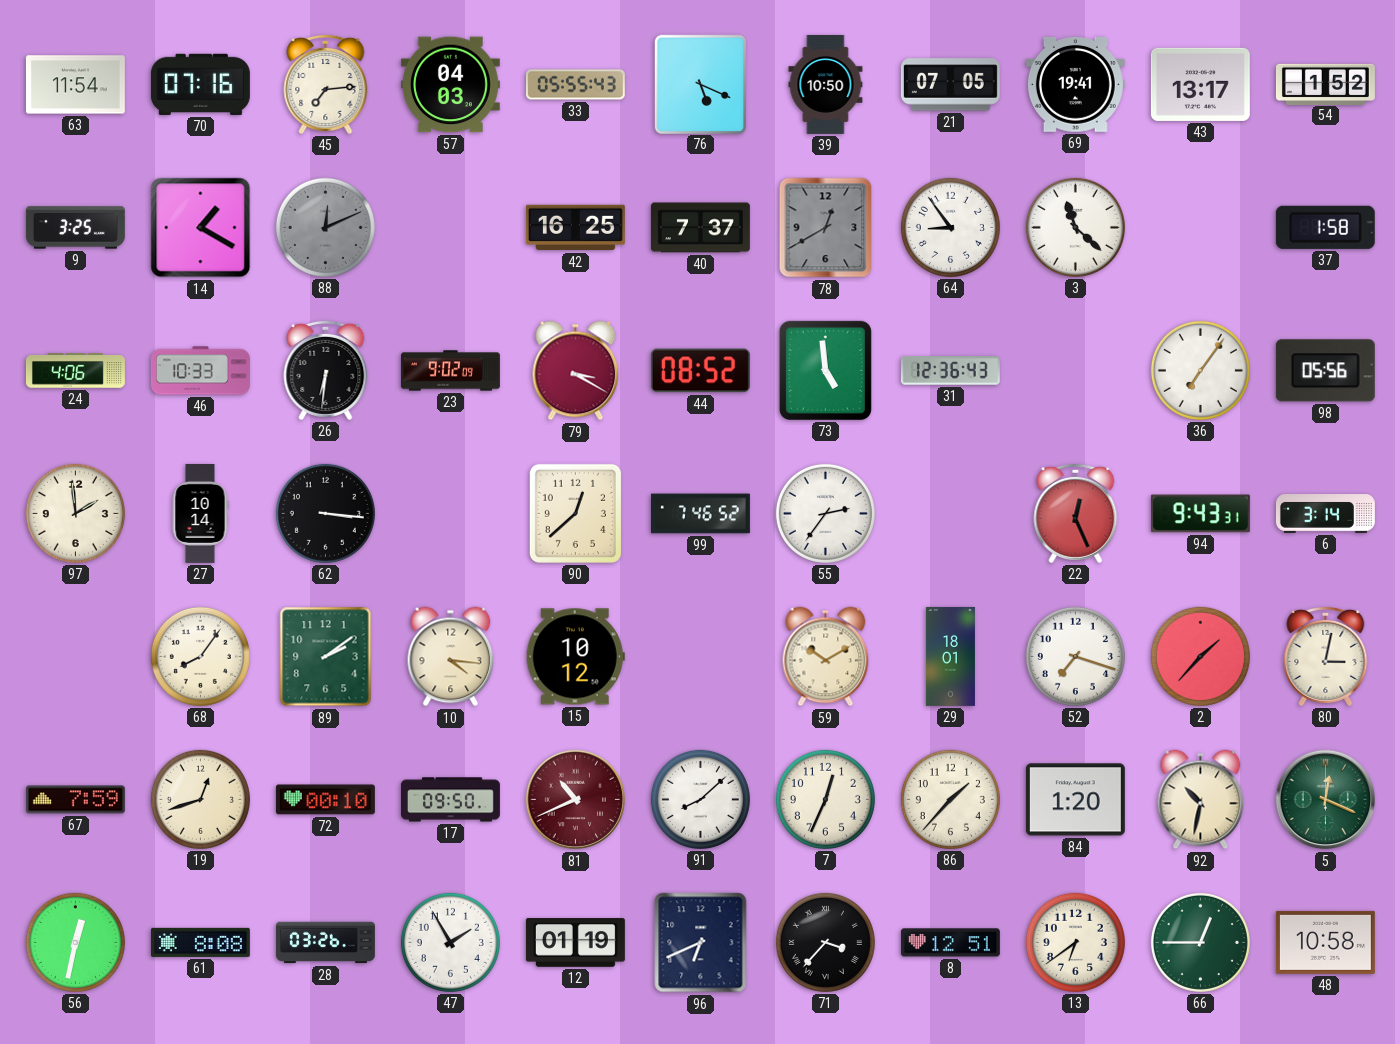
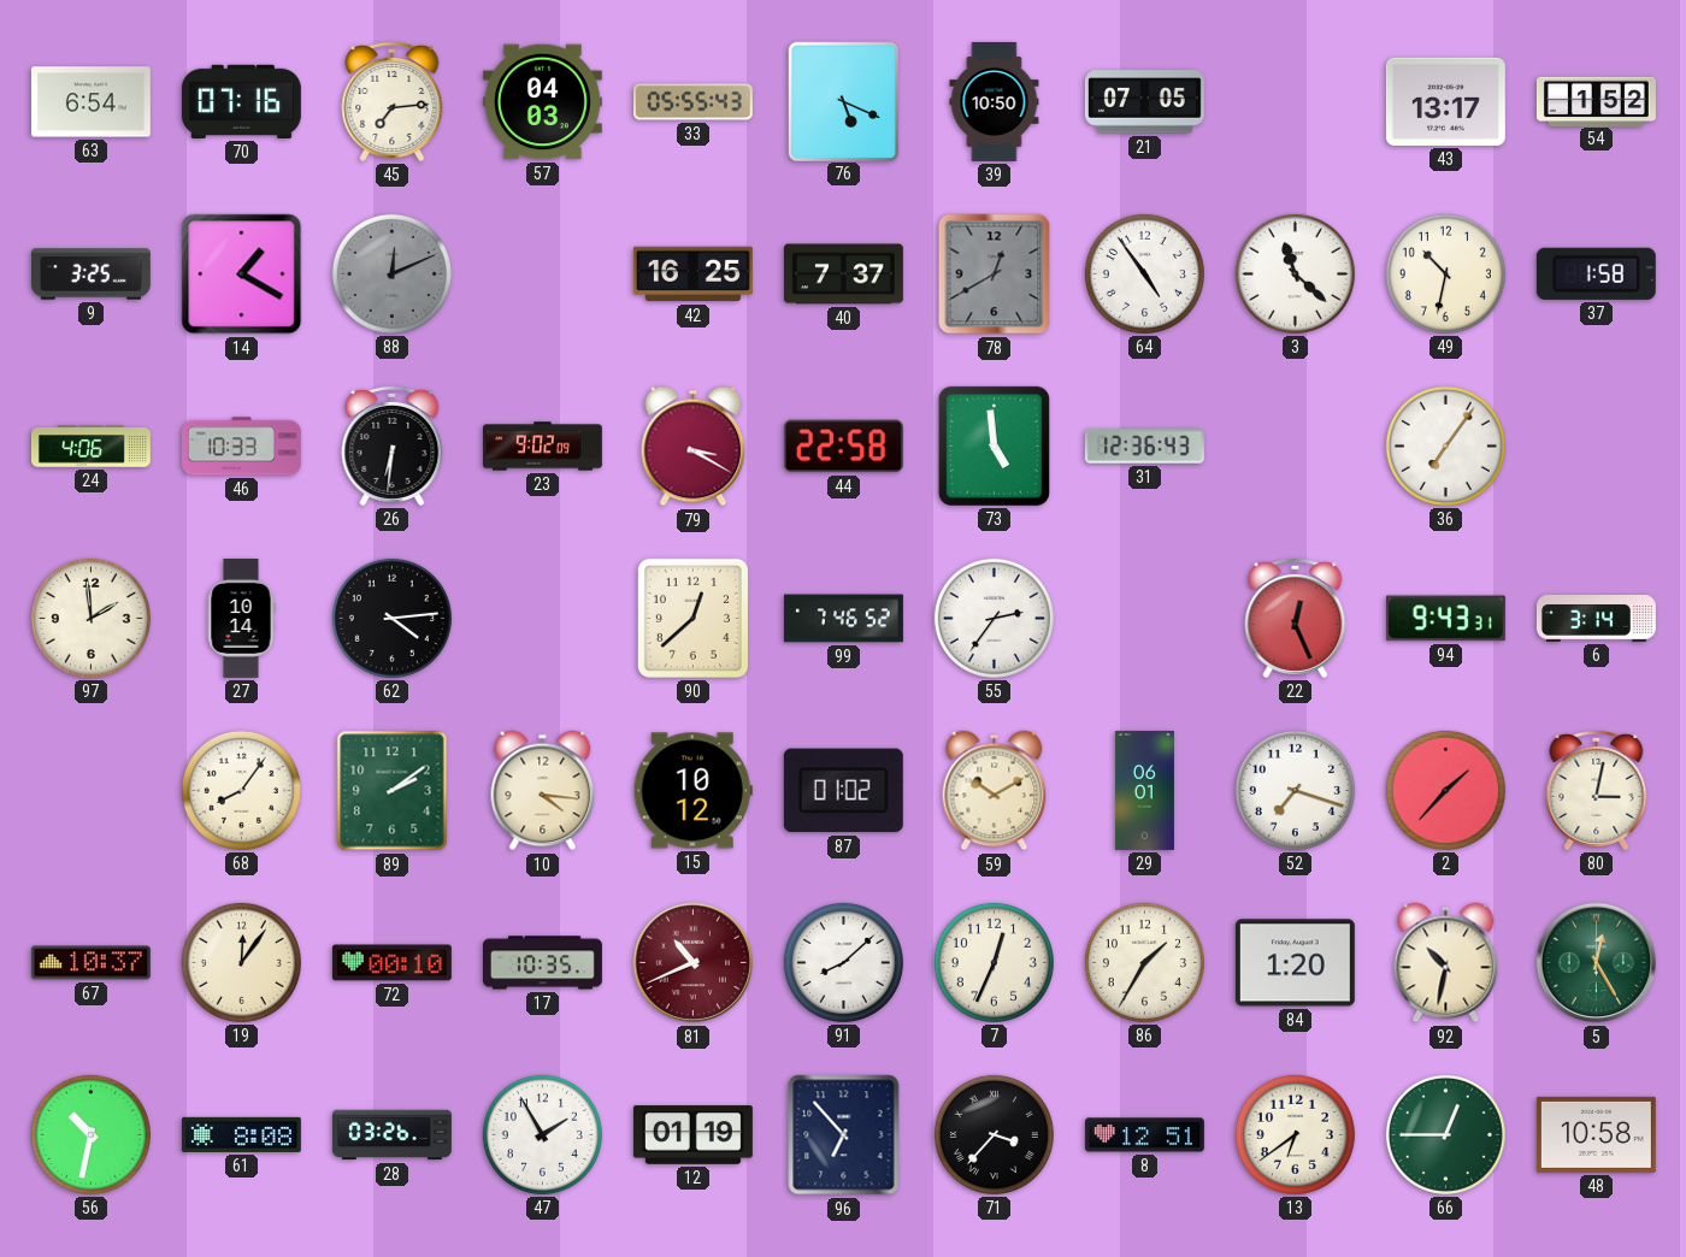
63: 11:54 -> 6:54 (90, 102)
69: 19:41 -> none (1075, 84)
64: 8:54 -> 4:54 (1144, 273)
49: none -> 10:32 (1445, 273)
44: 08:52 -> 22:58 (843, 447)
98: 05:56 -> none (1325, 371)
62: 3:16 -> 4:14 (391, 618)
87: none -> 01:02 (843, 791)
29: 18:01 -> 06:01 (1144, 790)
67: 7:59 -> 10:37 (90, 963)
19: 12:42 -> 12:06 (241, 962)
17: 09:50 -> 10:35 (542, 963)
86: 1:37 -> 1:35 (1144, 962)
5: 12:19 -> 12:25 (1597, 963)
56: 12:32 -> 10:32 (90, 1134)
96: 6:41 -> 6:53 (844, 1135)
